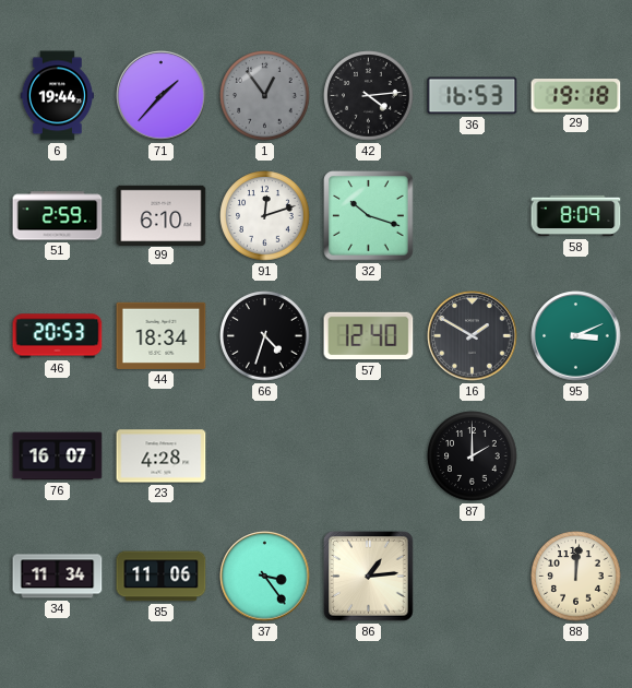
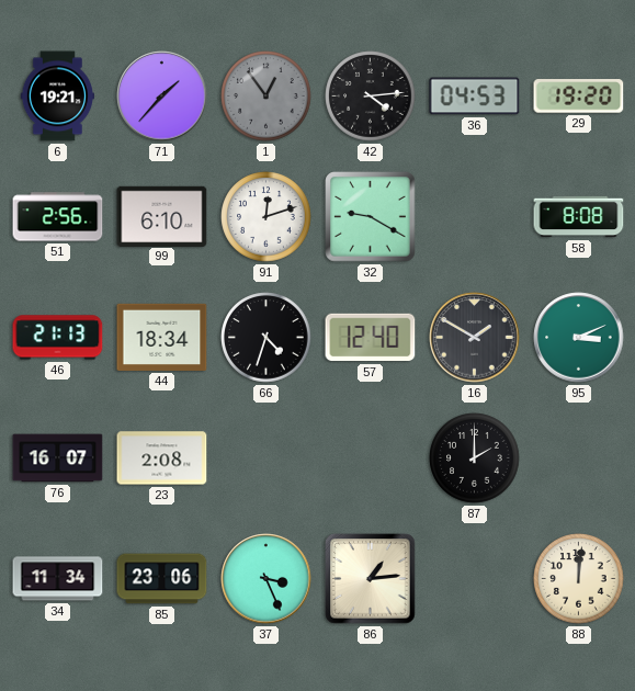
6: 19:44 -> 19:21 (57, 97)
36: 16:53 -> 04:53 (475, 97)
29: 19:18 -> 19:20 (579, 97)
51: 2:59 -> 2:56 (58, 217)
32: 10:18 -> 9:20 (371, 217)
58: 8:09 -> 8:08 (579, 217)
46: 20:53 -> 21:13 (58, 338)
23: 4:28 -> 2:08 (162, 458)
85: 11:06 -> 23:06 (162, 579)
37: 3:24 -> 3:26 (267, 579)
